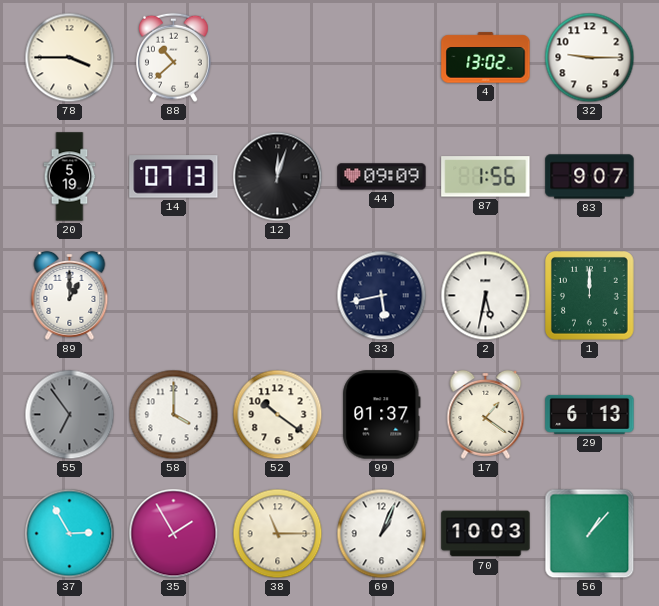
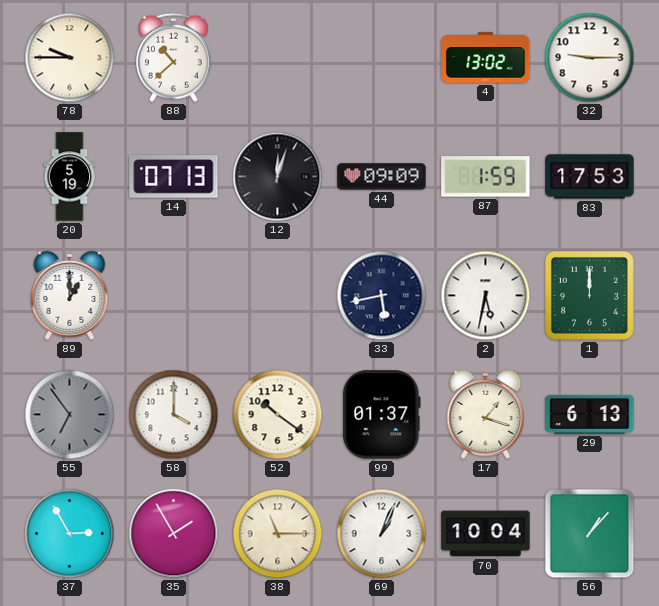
78: 3:45 -> 9:45 (70, 58)
87: 1:56 -> 1:59 (486, 177)
83: 9:07 -> 17:53 (590, 177)
17: 1:21 -> 1:18 (486, 414)
70: 10:03 -> 10:04 (486, 534)
